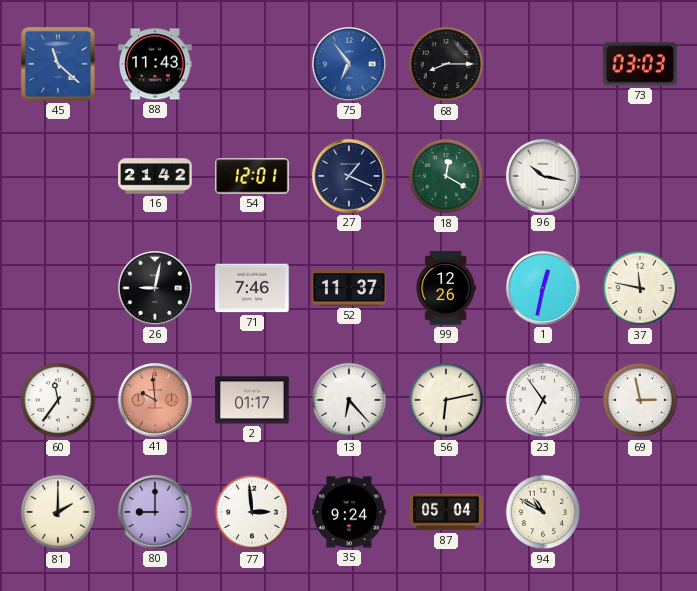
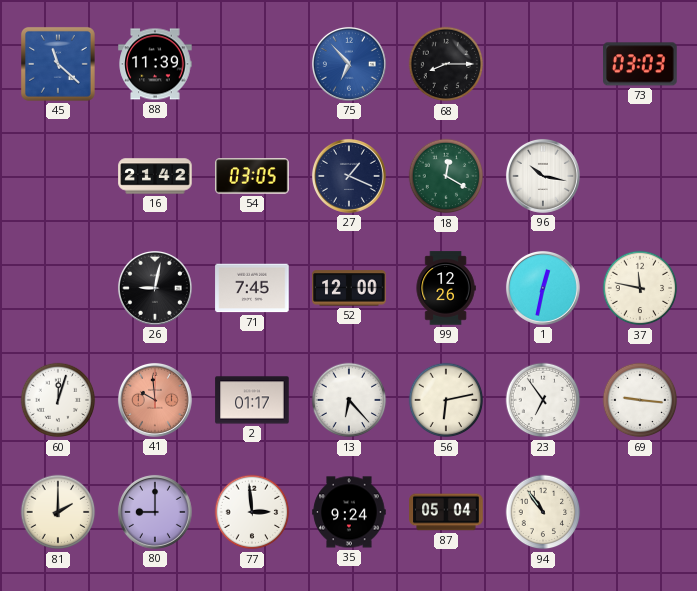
88: 11:43 -> 11:39 (155, 64)
75: 6:54 -> 6:53 (349, 64)
54: 12:01 -> 03:05 (252, 176)
71: 7:46 -> 7:45 (252, 288)
52: 11:37 -> 12:00 (349, 288)
60: 11:36 -> 12:03 (58, 400)
69: 2:58 -> 9:16 (640, 400)
94: 10:50 -> 10:54 (543, 512)
